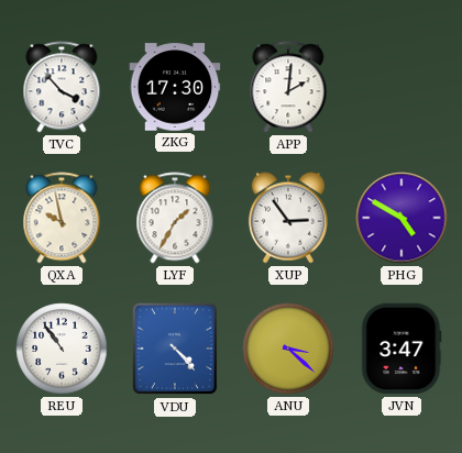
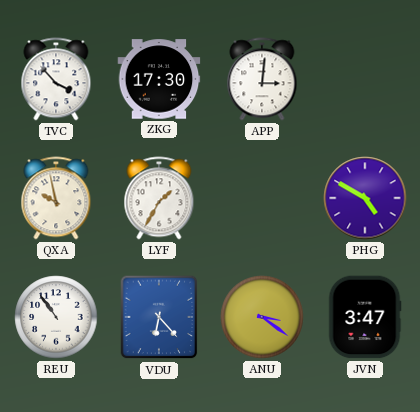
APP: 2:01 -> 3:01 (262, 79)
XUP: 2:54 -> none (288, 218)
VDU: 4:23 -> 6:23 (159, 317)
ANU: 3:22 -> 3:21 (262, 317)
